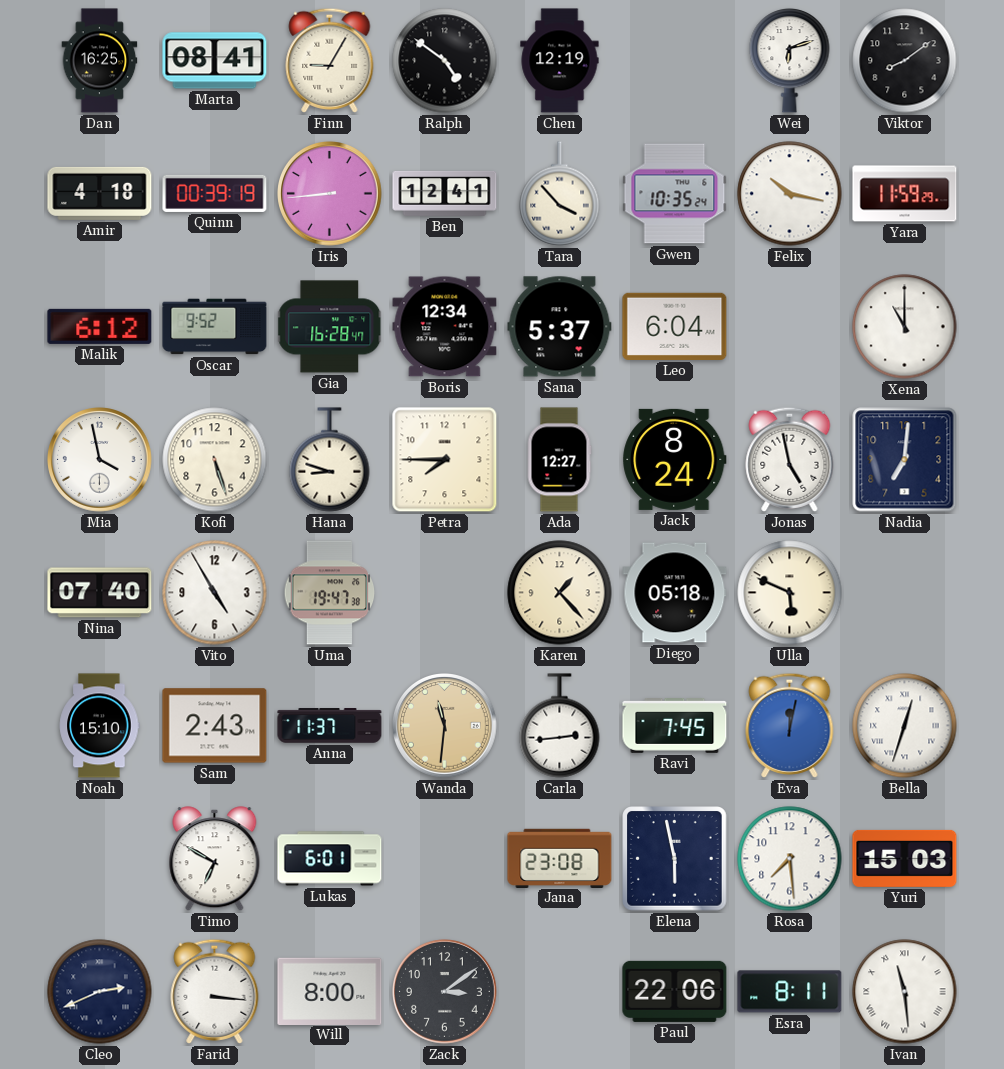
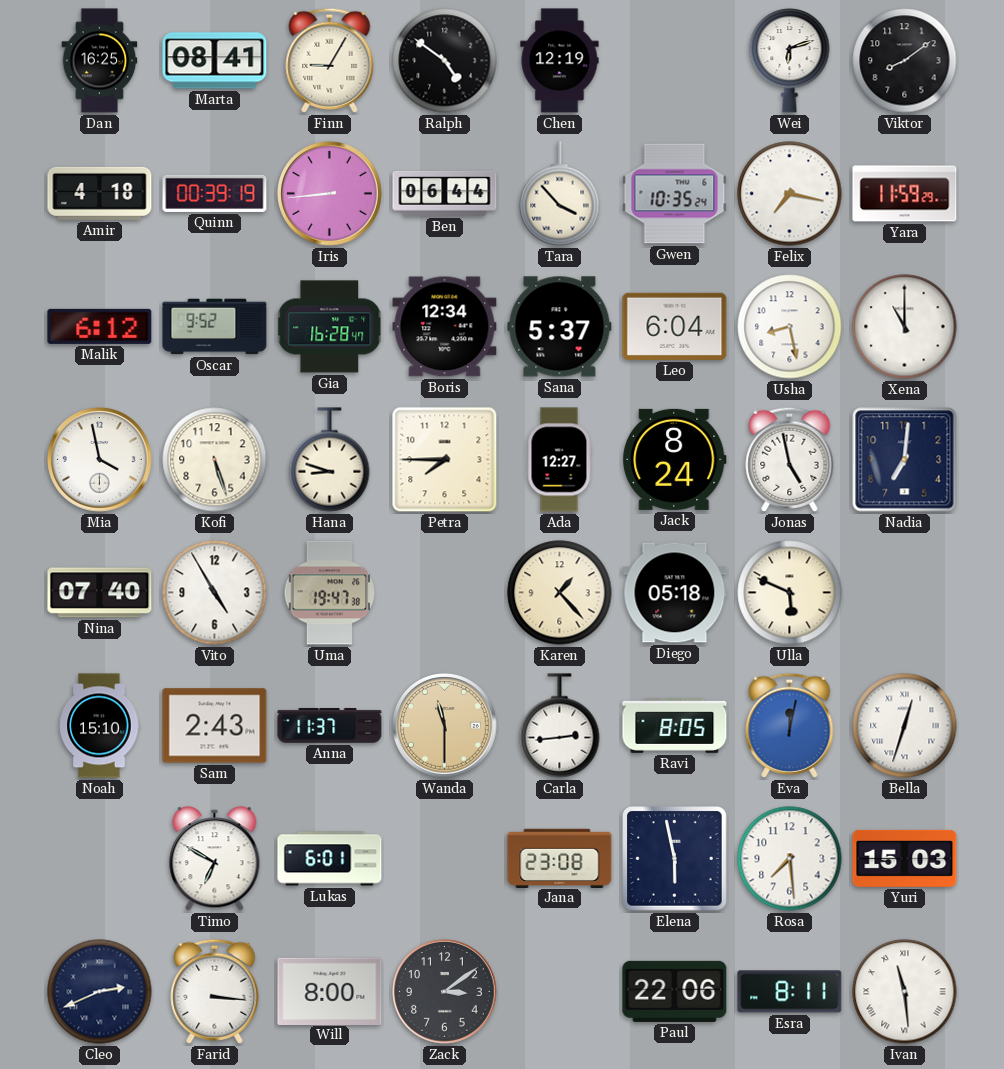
Ben: 12:41 -> 06:44 (445, 193)
Felix: 10:17 -> 7:17 (790, 194)
Usha: none -> 8:28 (790, 327)
Wanda: 11:31 -> 11:30 (445, 726)
Ravi: 7:45 -> 8:05 (675, 726)
